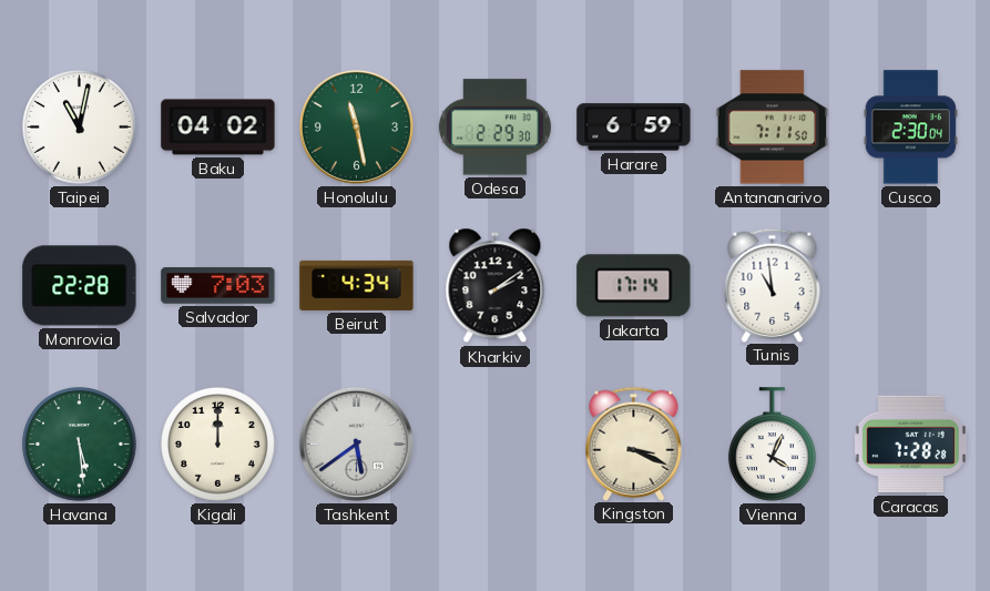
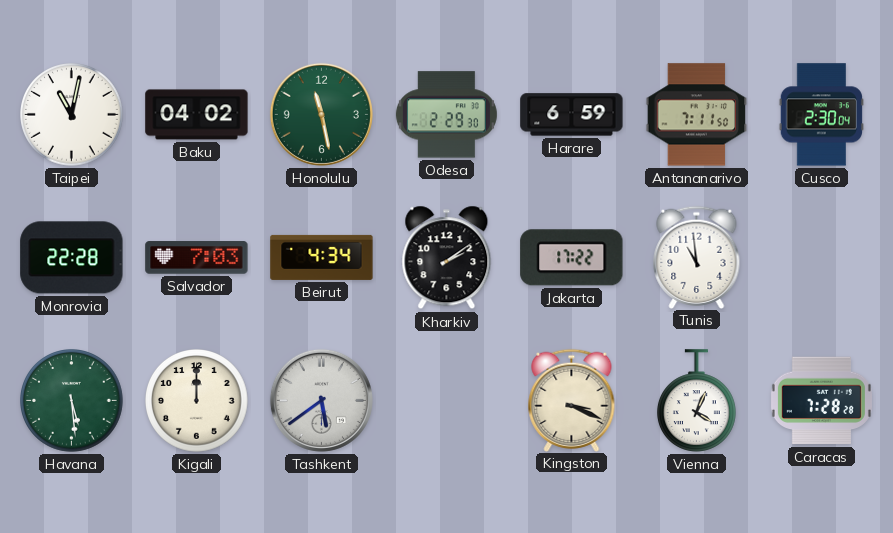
Jakarta: 17:14 -> 17:22 (572, 258)
